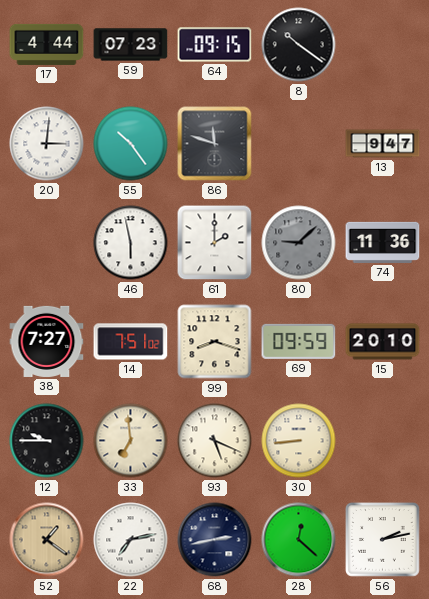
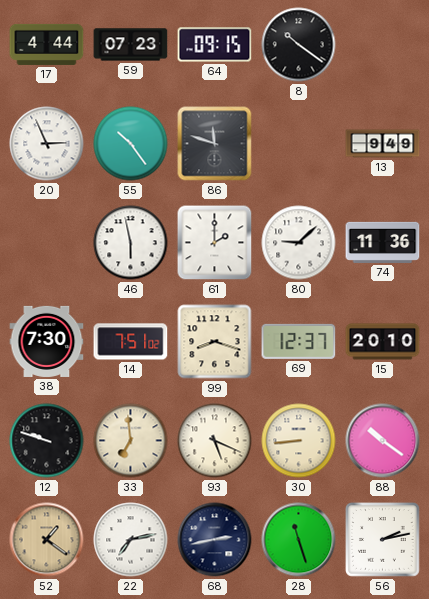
20: 3:01 -> 2:56 (47, 144)
13: 9:47 -> 9:49 (383, 144)
80 dial: grey -> white (299, 243)
38: 7:27 -> 7:30 (47, 341)
69: 09:59 -> 12:37 (299, 341)
12: 9:45 -> 9:48 (47, 441)
88: none -> 10:21 (383, 441)
28: 12:22 -> 11:27 (299, 540)
